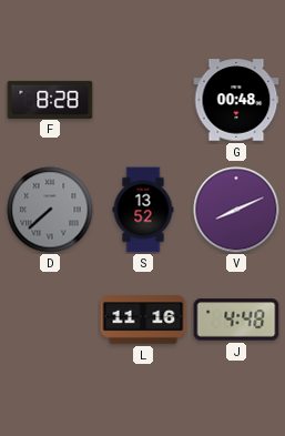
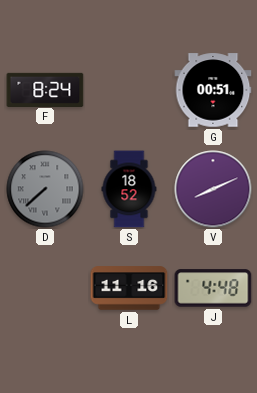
F: 8:28 -> 8:24 (45, 89)
G: 00:48 -> 00:51 (213, 90)
S: 13:52 -> 18:52 (129, 189)
